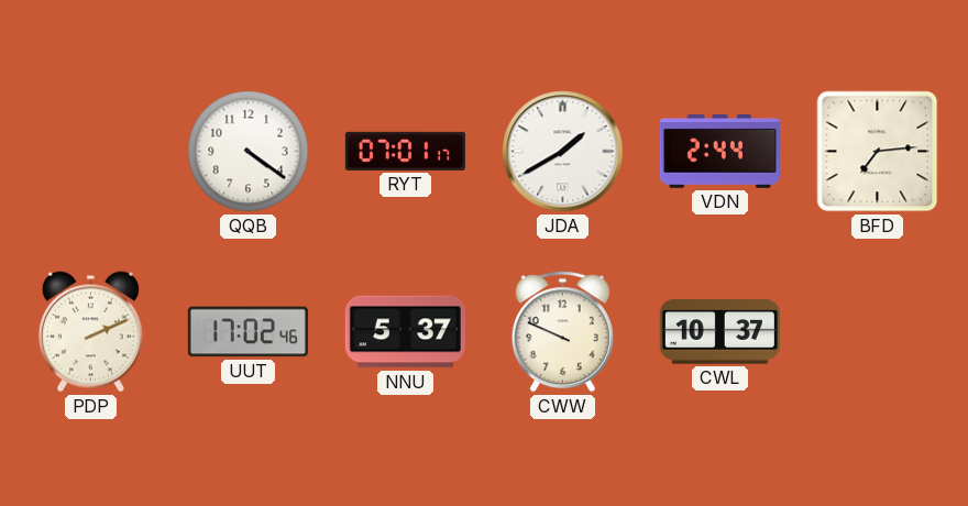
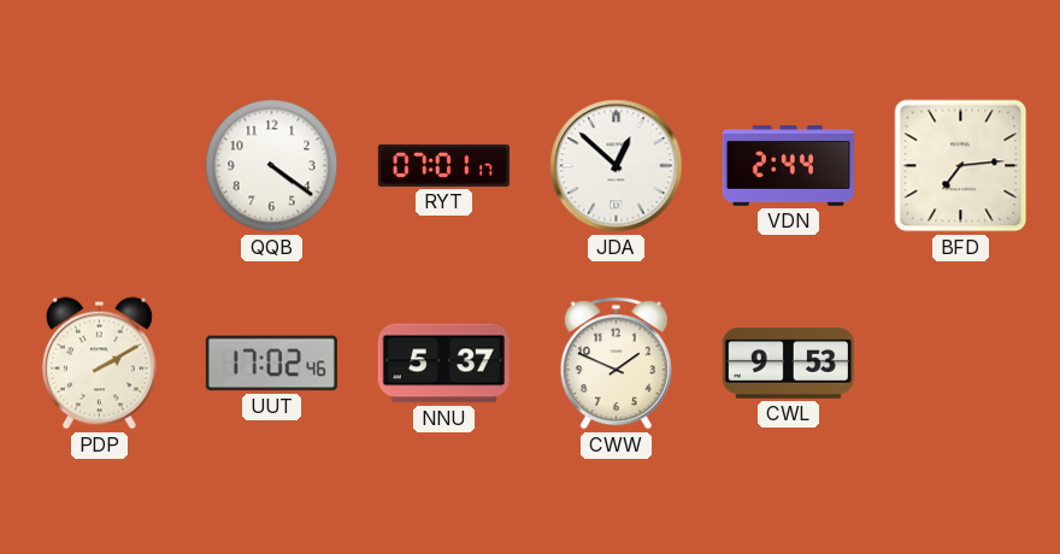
JDA: 1:40 -> 12:52 (617, 166)
PDP: 2:11 -> 2:10 (99, 364)
CWW: 9:49 -> 1:49 (616, 364)
CWL: 10:37 -> 9:53 (788, 364)
